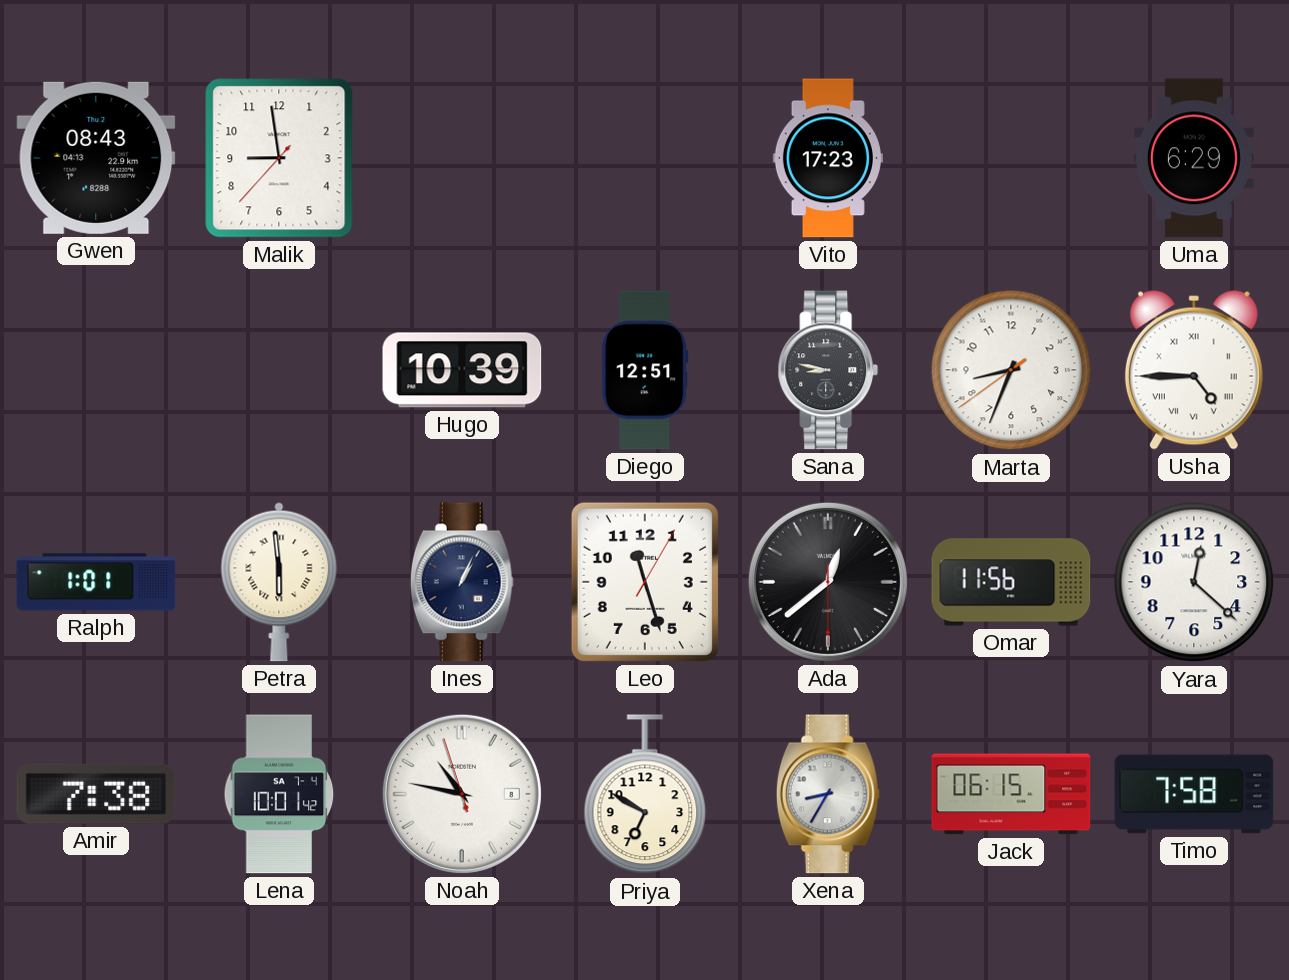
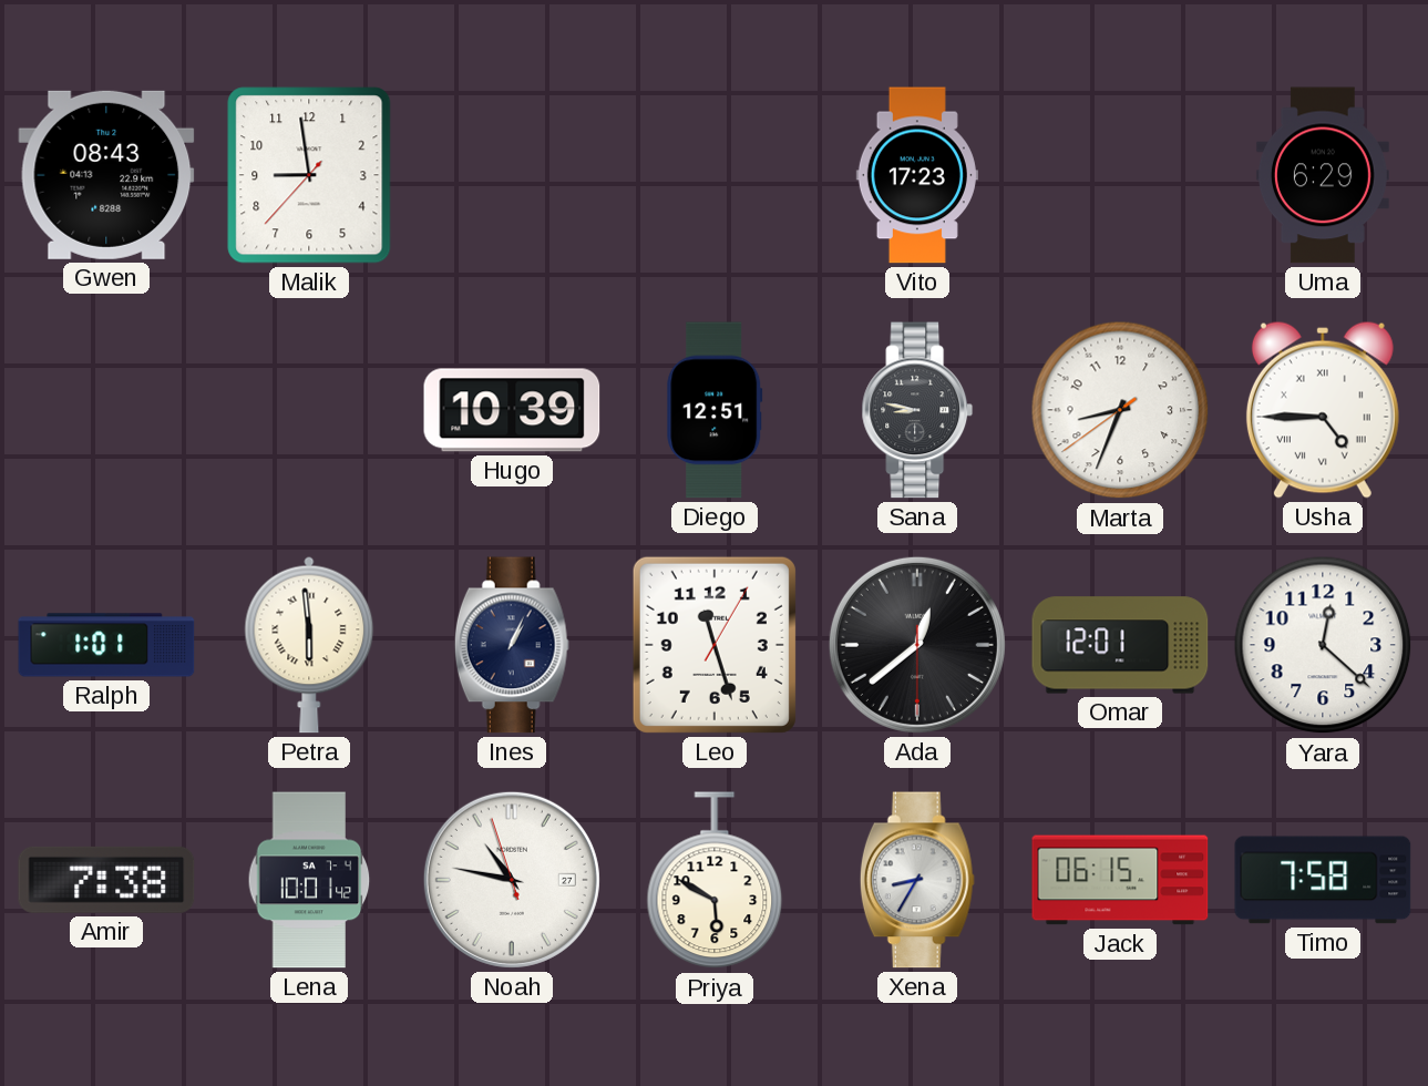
Omar: 11:56 -> 12:01 (1120, 645)
Noah date: 8 -> 27 (512, 880)
Priya: 6:50 -> 5:50 (715, 881)
